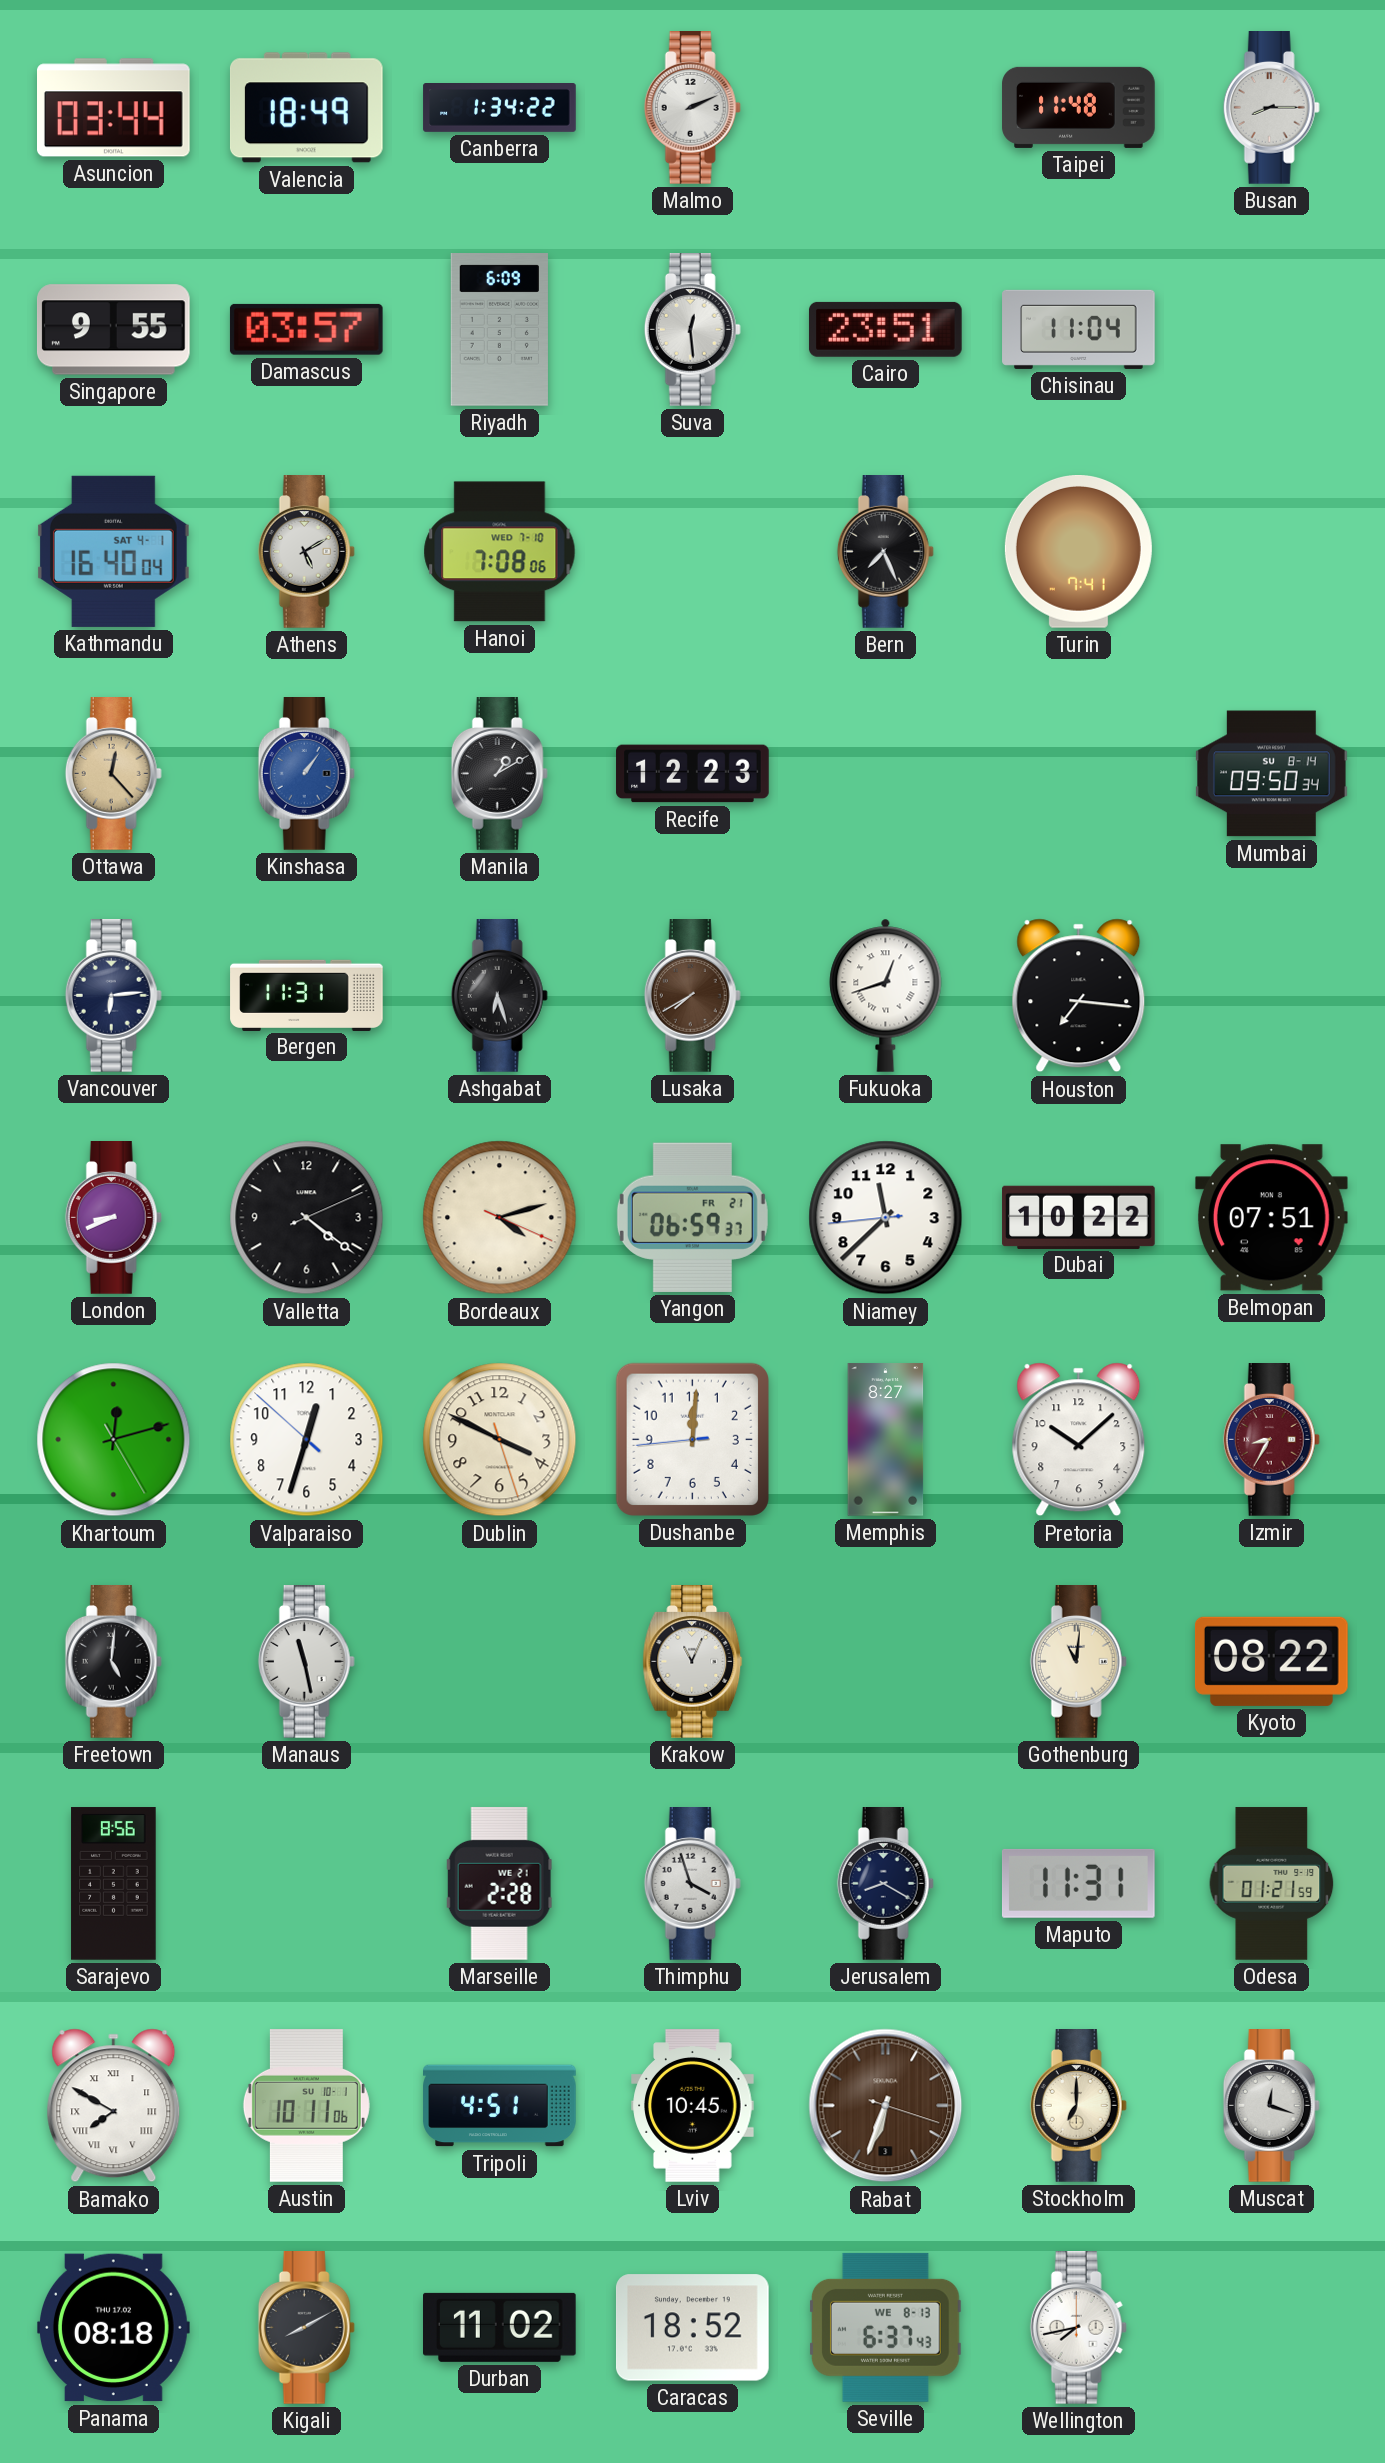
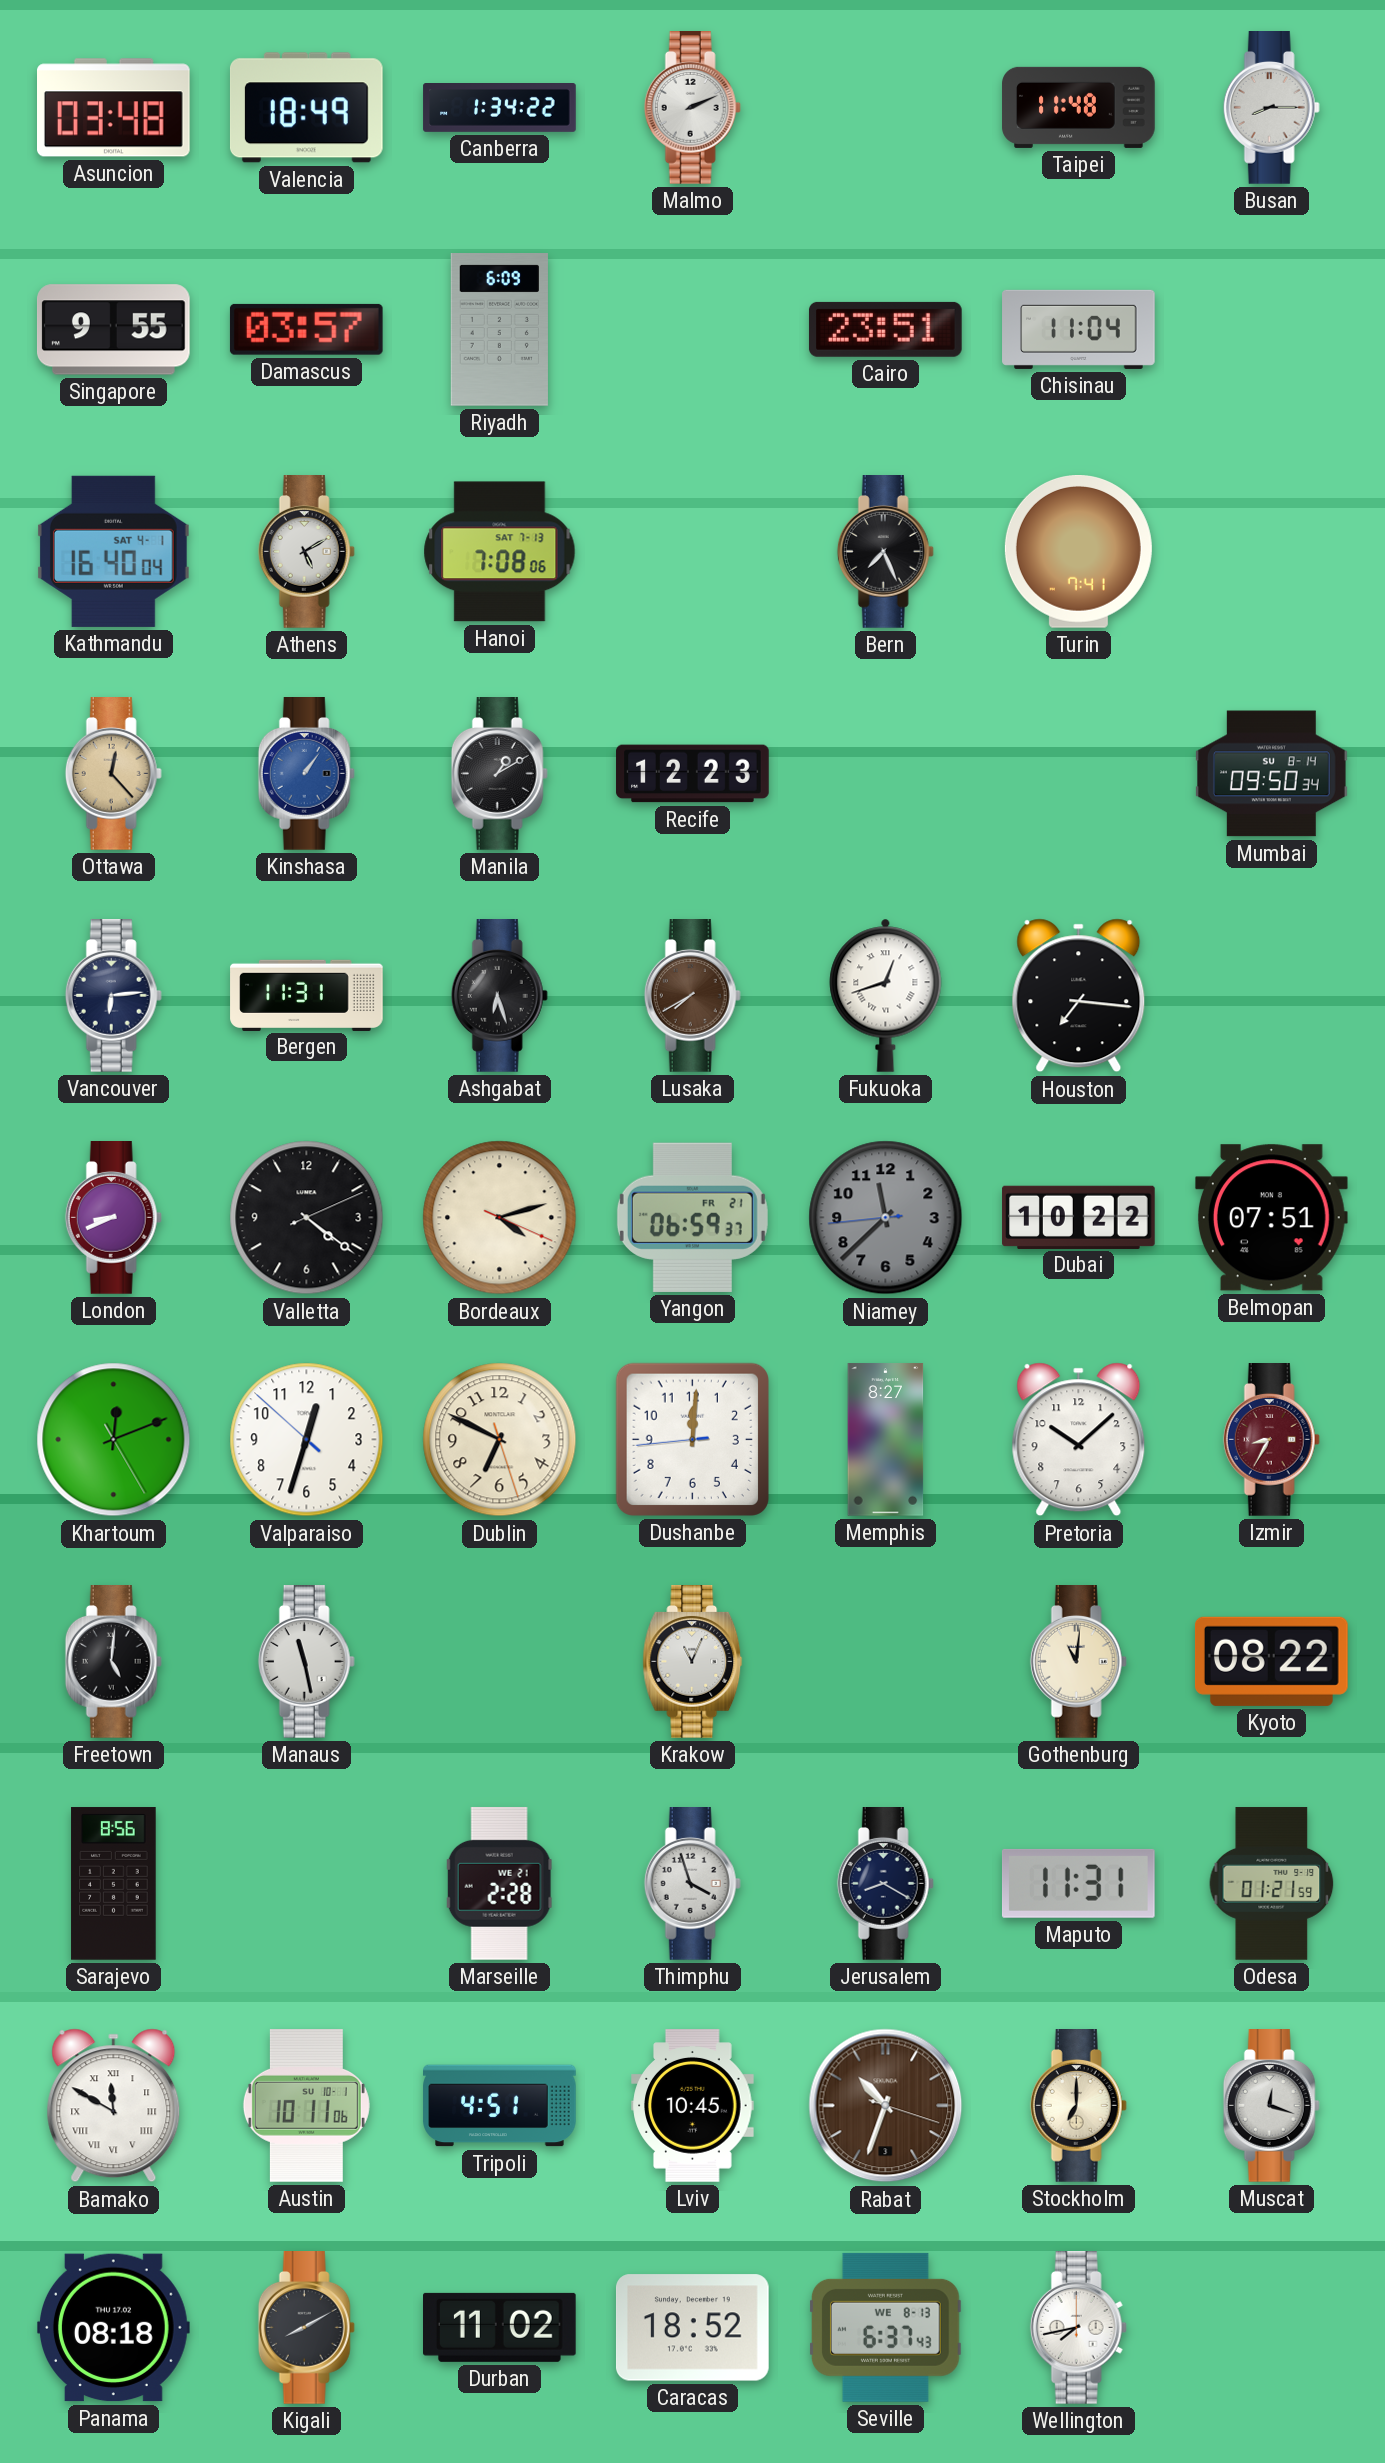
Asuncion: 03:44 -> 03:48 (114, 108)
Suva: 12:29 -> none (692, 330)
Hanoi date: WED 7-10 -> SAT 7-13 (500, 552)
Niamey dial: white -> grey (886, 1218)
Khartoum: 12:12 -> 12:11 (114, 1440)
Dublin: 3:49 -> 6:49 (500, 1440)
Bamako: 7:50 -> 11:50 (114, 2106)
Rabat: 6:33 -> 10:33 (886, 2106)
